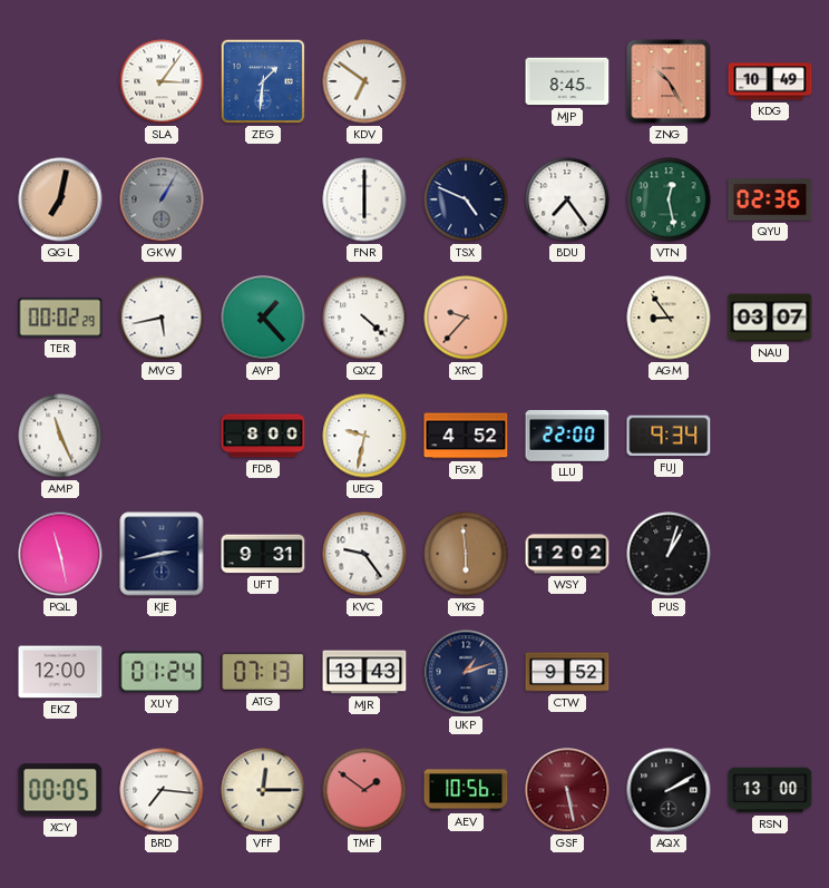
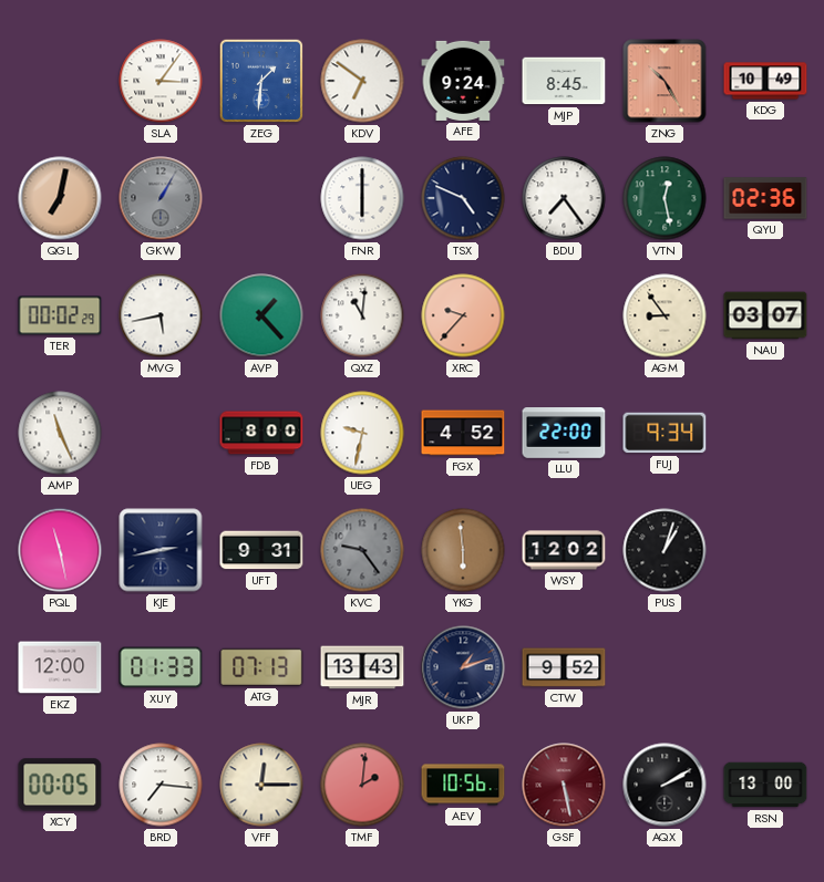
AFE: none -> 9:24 (463, 81)
QXZ: 4:22 -> 11:01 (362, 315)
KVC dial: white -> grey (362, 550)
XUY: 01:24 -> 01:33 (161, 667)
TMF: 1:51 -> 2:01 (362, 785)
